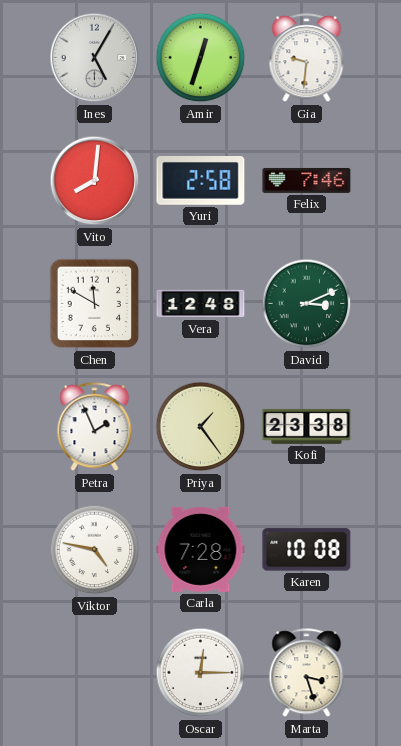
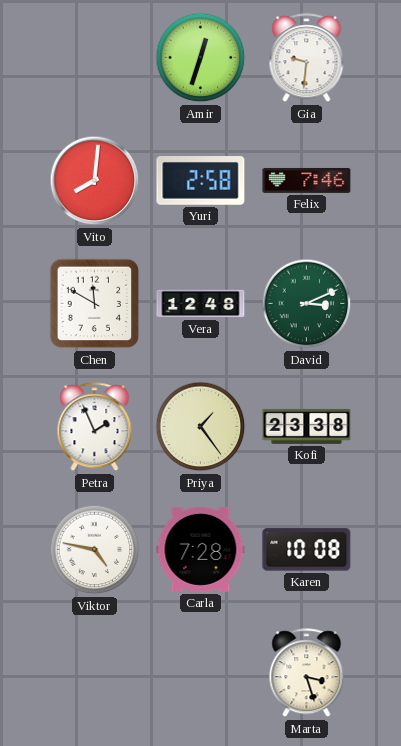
Ines: 5:05 -> none (95, 58)
Oscar: 12:15 -> none (201, 673)
